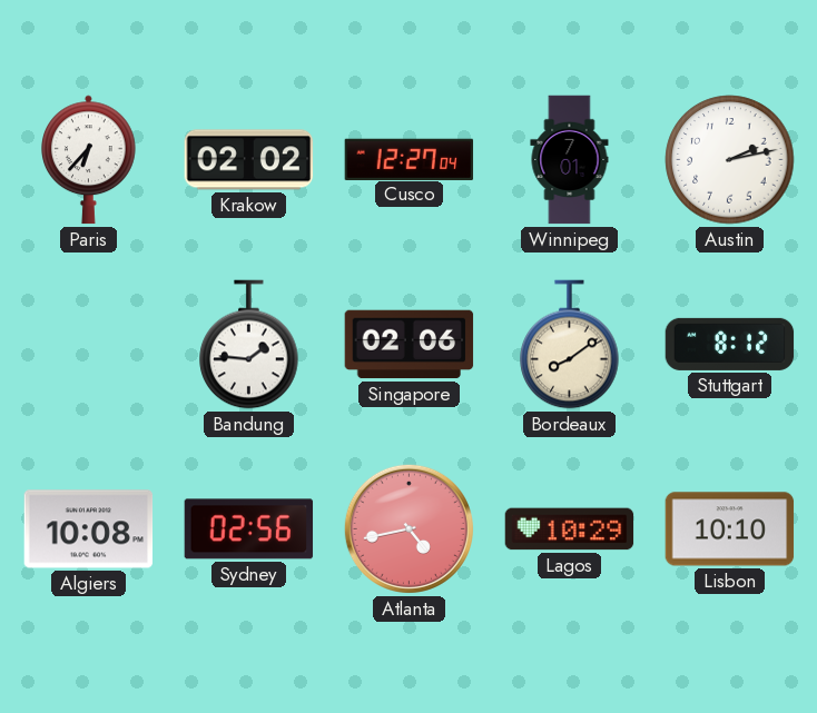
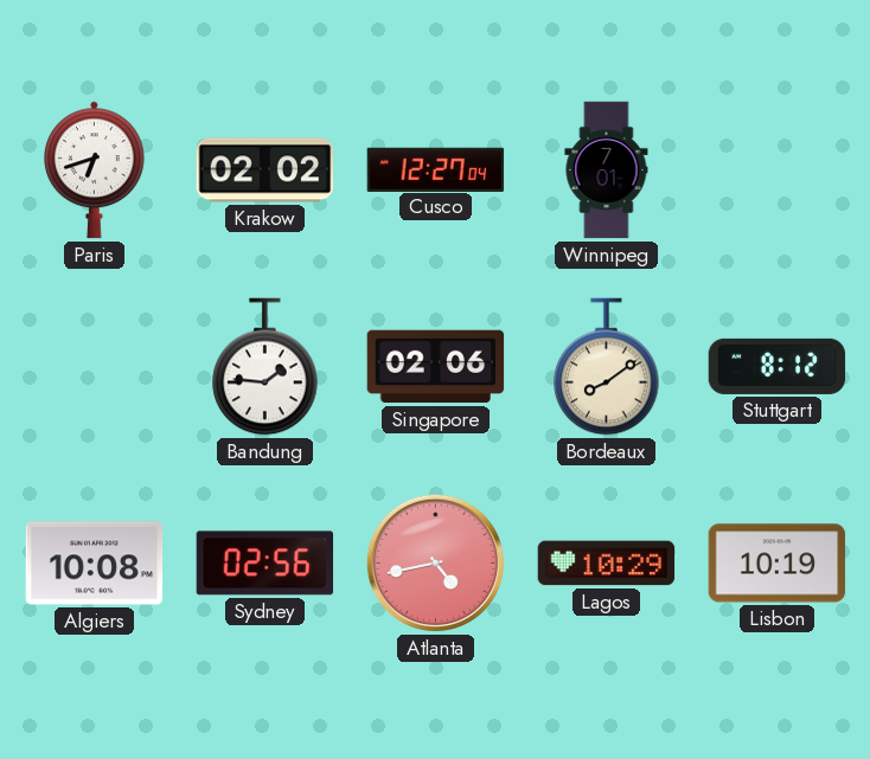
Paris: 6:37 -> 6:42 (95, 171)
Austin: 2:13 -> none (730, 160)
Lisbon: 10:10 -> 10:19 (778, 564)
